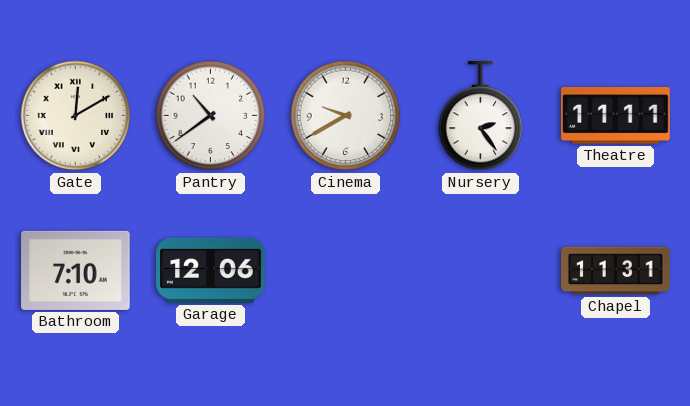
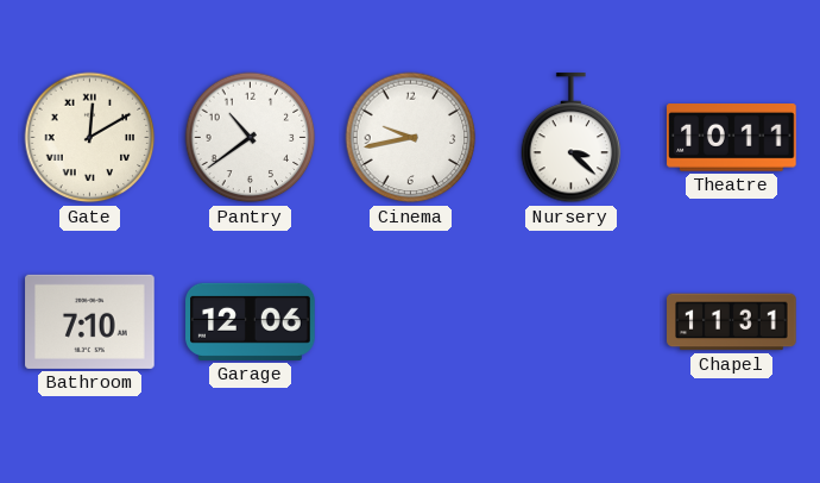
Cinema: 9:40 -> 9:43 (411, 138)
Nursery: 2:24 -> 3:22 (572, 138)
Theatre: 11:11 -> 10:11 (732, 138)
